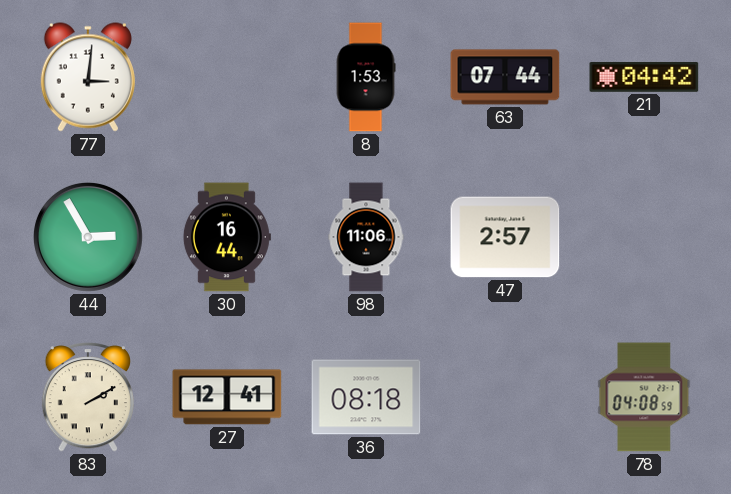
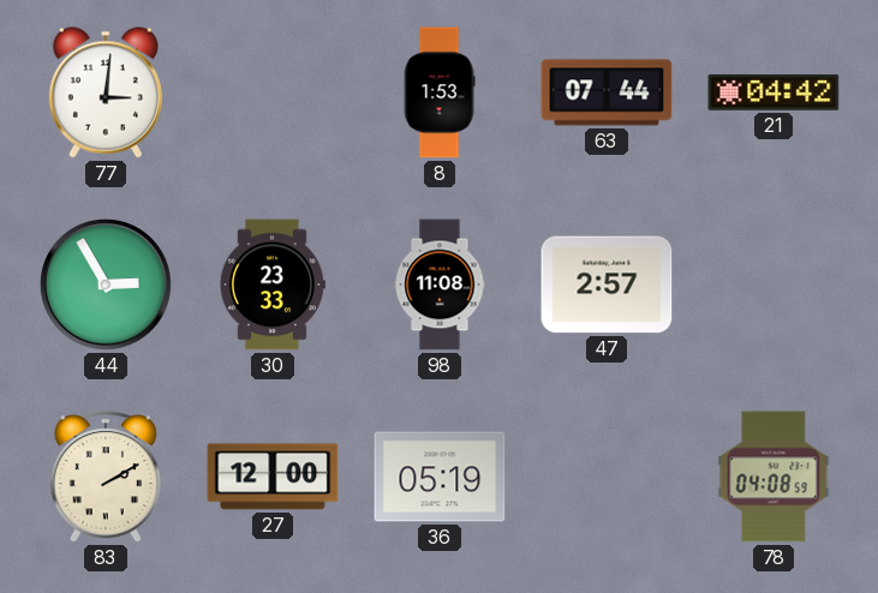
30: 16:44 -> 23:33 (273, 284)
98: 11:06 -> 11:08 (440, 284)
27: 12:41 -> 12:00 (273, 477)
36: 08:18 -> 05:19 (440, 477)
